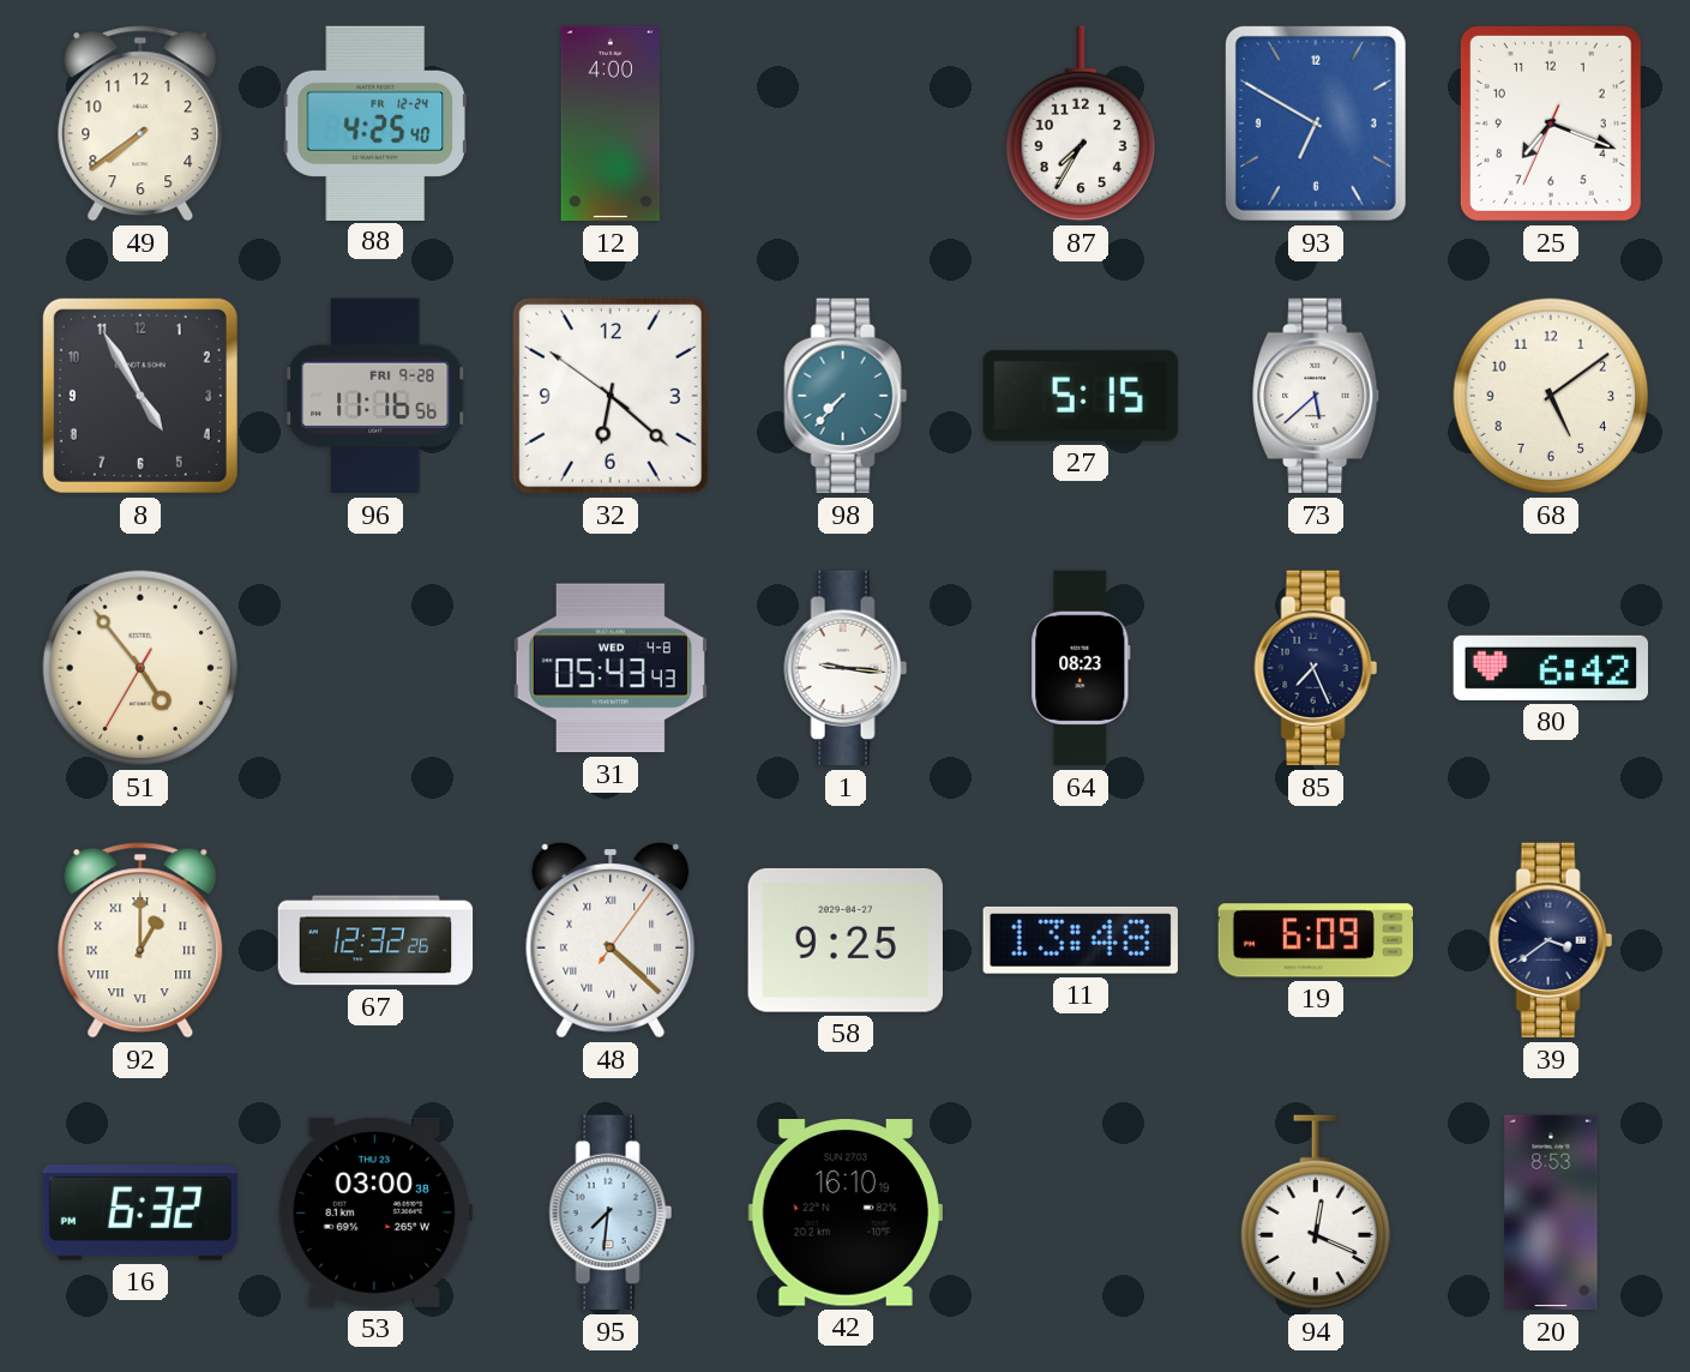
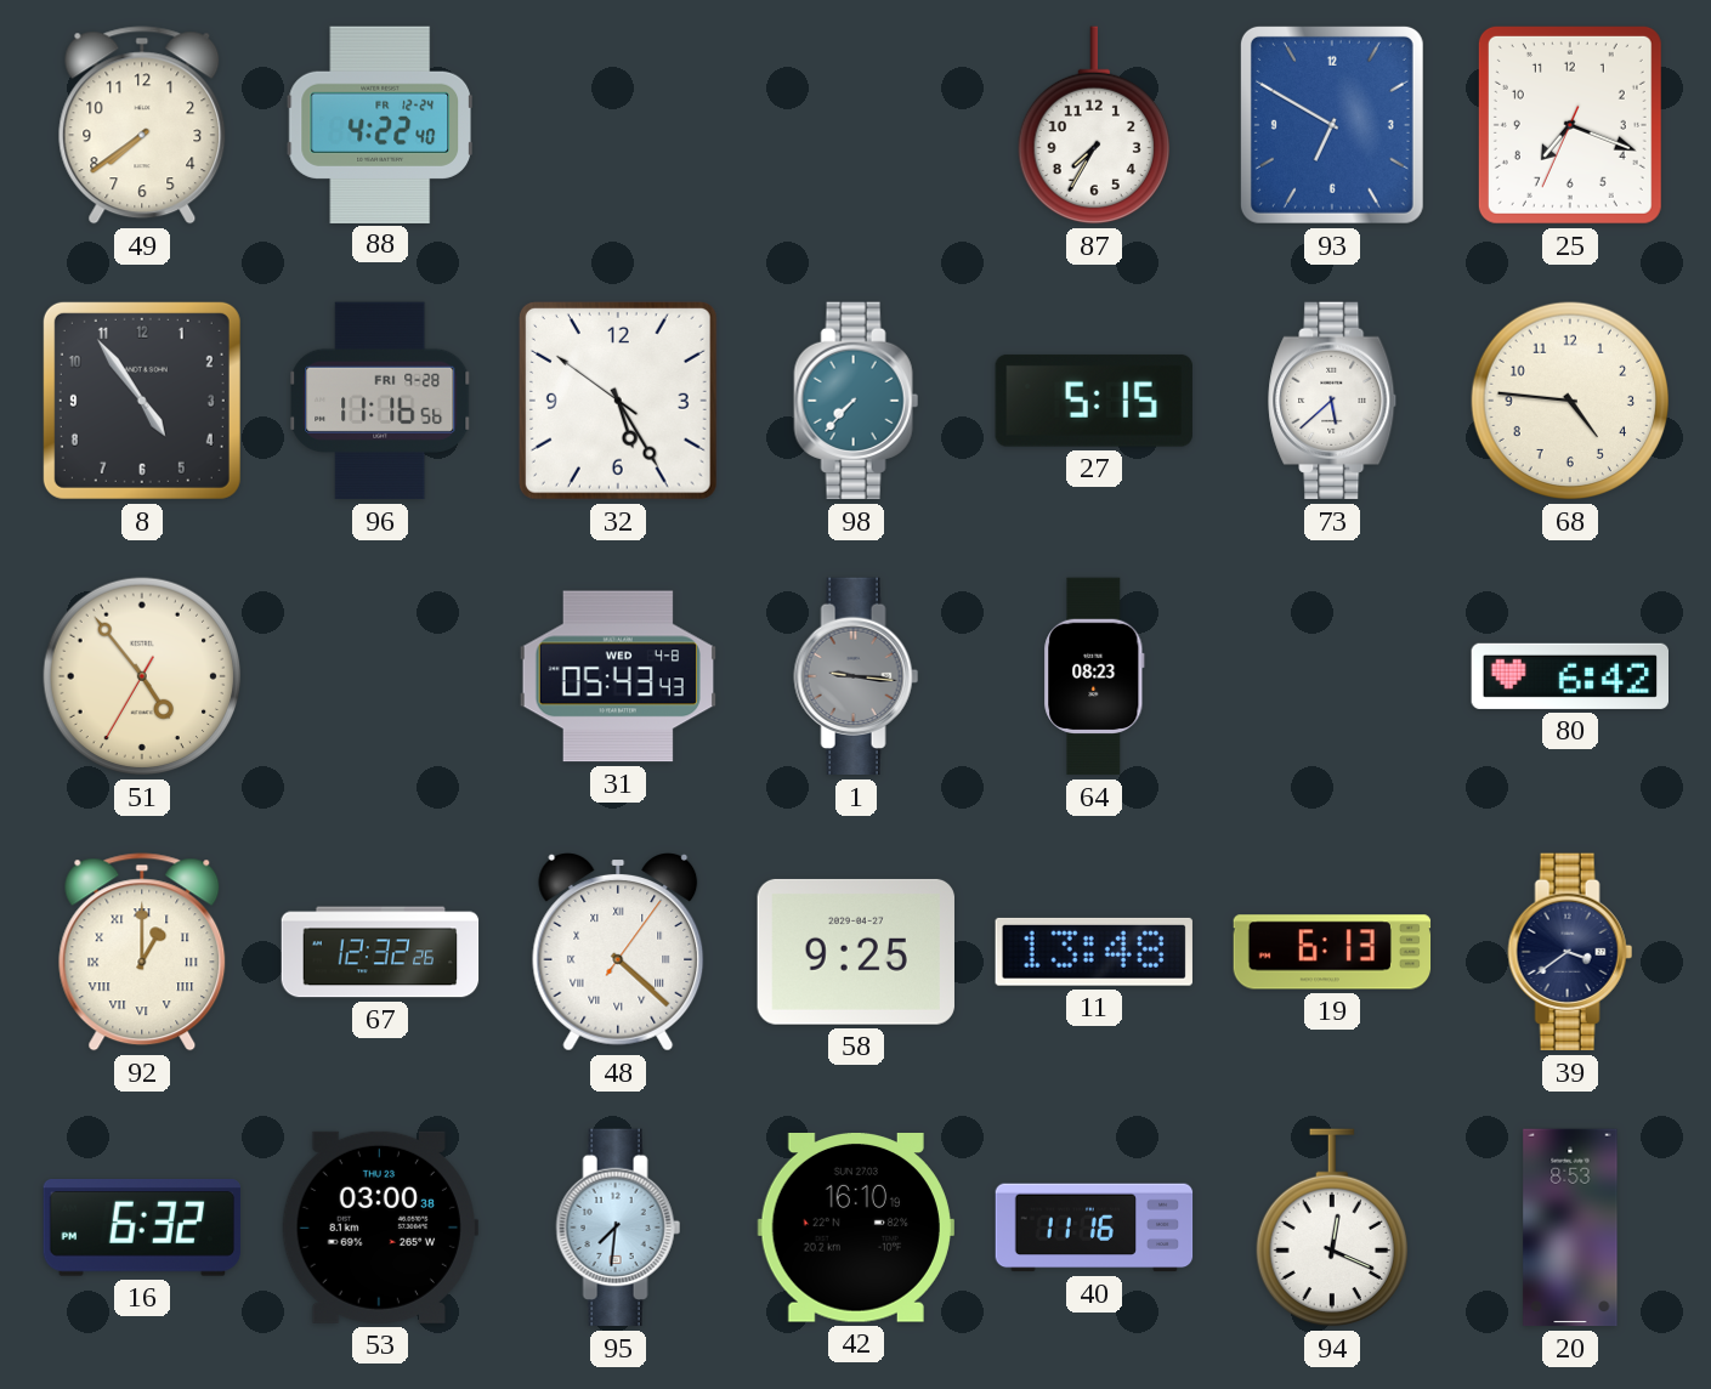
88: 4:25 -> 4:22 (379, 124)
12: 4:00 -> none (609, 124)
8: 4:55 -> 4:54 (142, 401)
32: 6:21 -> 5:24 (618, 401)
68: 5:09 -> 4:46 (1570, 401)
1 dial: white -> grey (856, 676)
85: 7:26 -> none (1316, 668)
19: 6:09 -> 6:13 (1332, 952)
40: none -> 11:16 (1094, 1228)
